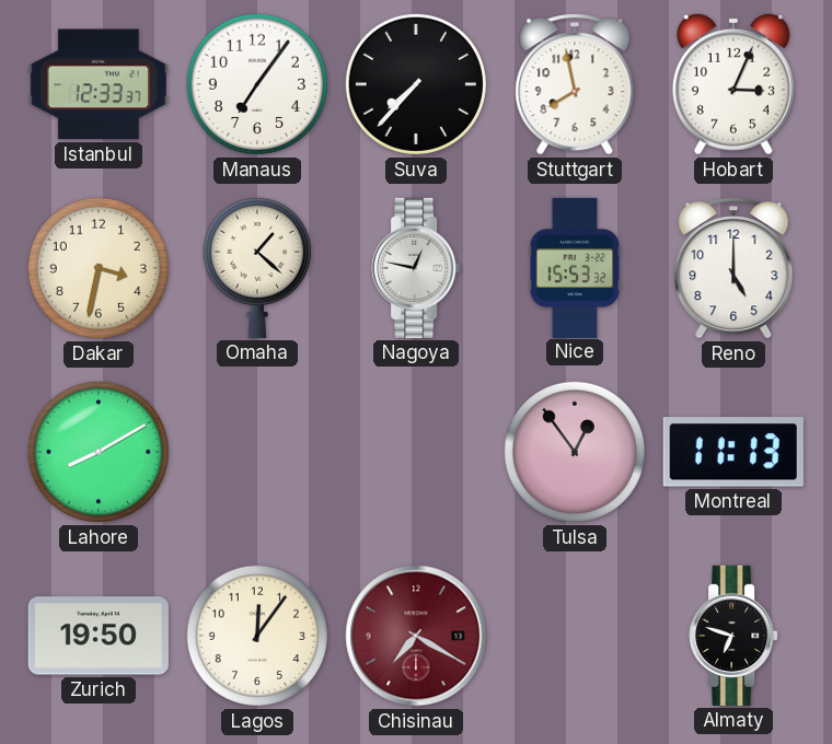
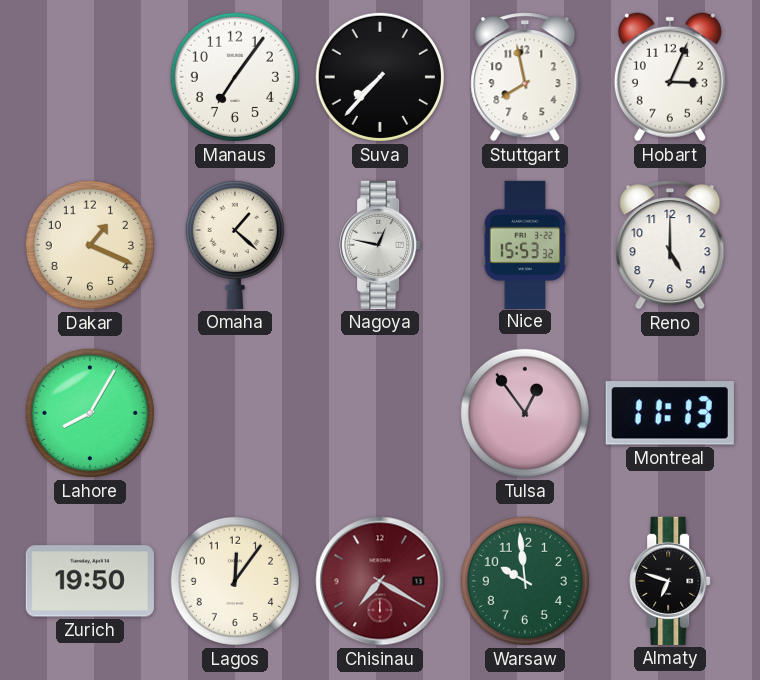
Istanbul: 12:33 -> none (99, 84)
Dakar: 3:32 -> 1:19 (90, 245)
Lahore: 8:10 -> 8:05 (90, 413)
Warsaw: none -> 9:59 (525, 581)
